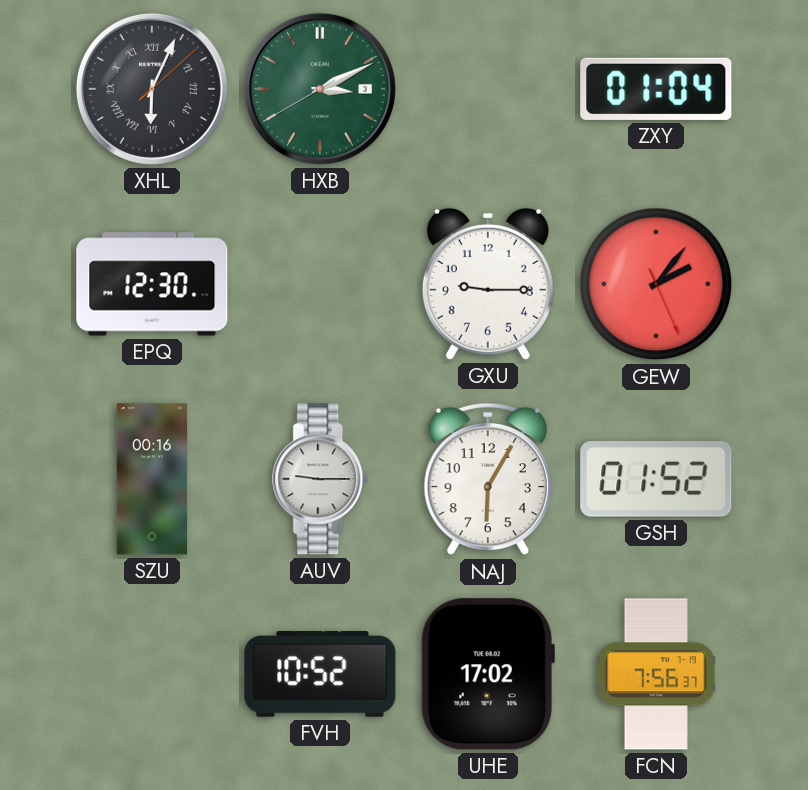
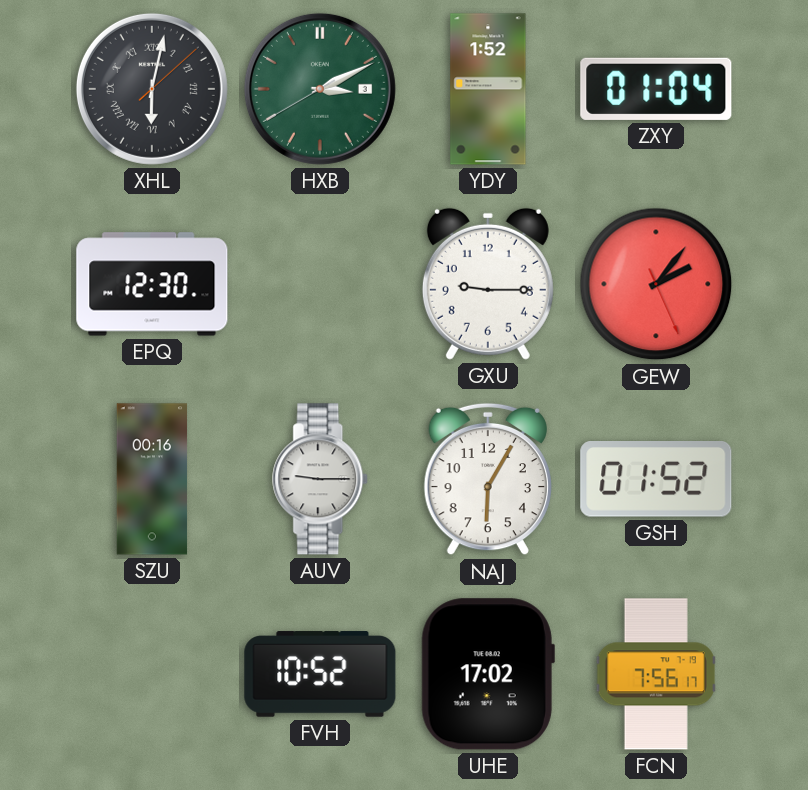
XHL: 6:04 -> 6:02 (152, 89)
YDY: none -> 1:52 (488, 89)
FCN: 7:56:37 -> 7:56:17 (656, 674)
